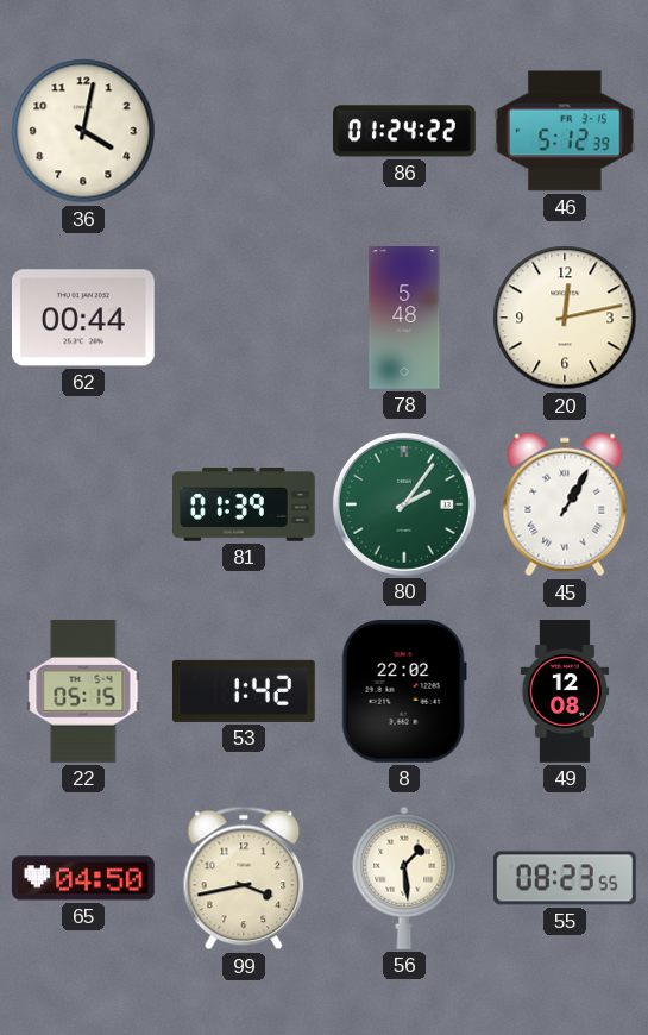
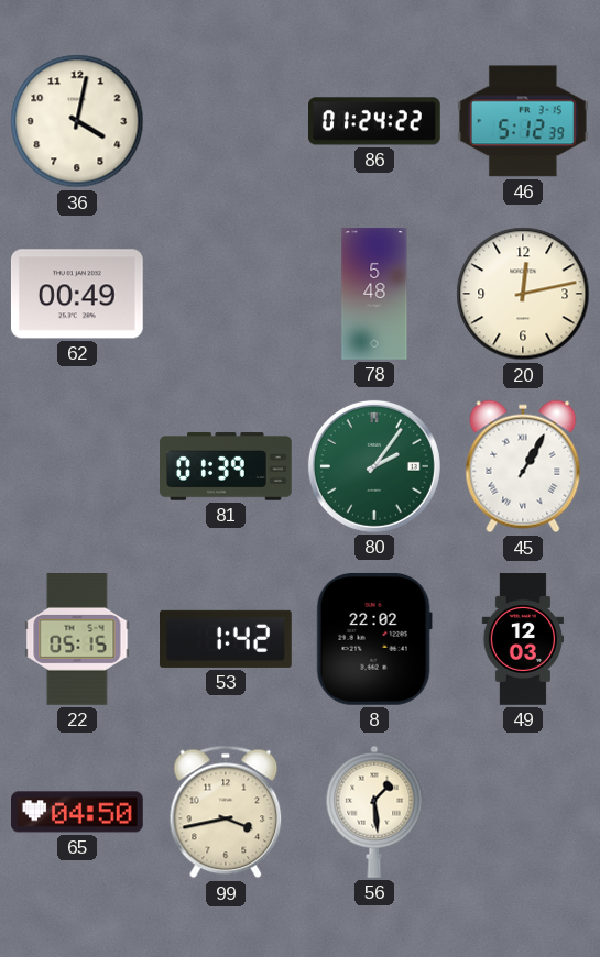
62: 00:44 -> 00:49 (77, 294)
49: 12:08 -> 12:03 (522, 639)
55: 08:23 -> none (565, 878)
